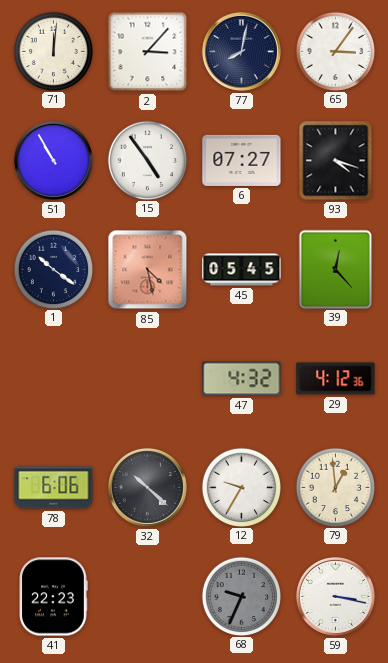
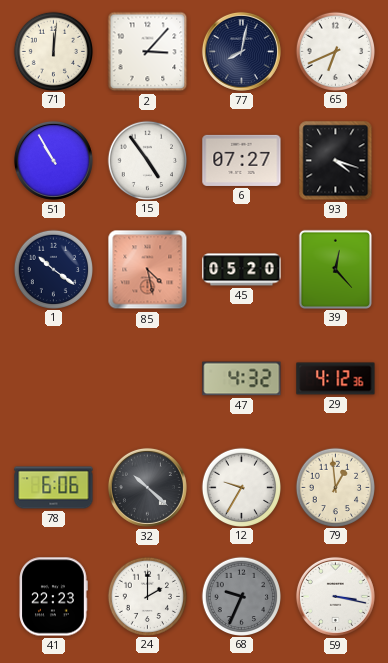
65: 3:06 -> 6:41 (335, 51)
45: 05:45 -> 05:20 (242, 270)
24: none -> 2:00 (147, 596)
